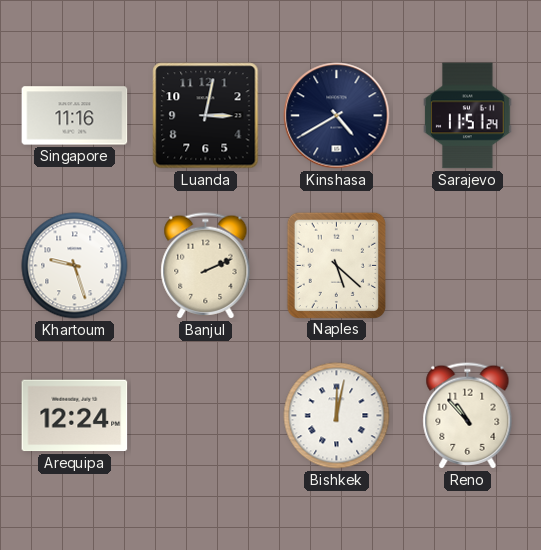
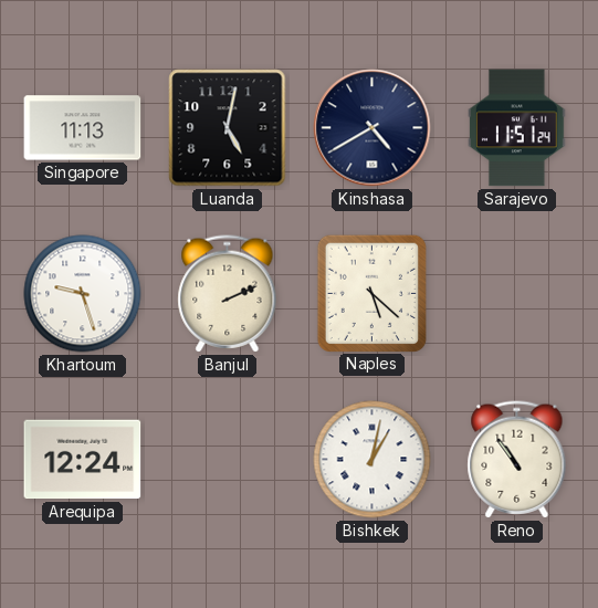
Singapore: 11:16 -> 11:13 (83, 128)
Luanda: 3:02 -> 5:02 (228, 128)
Bishkek: 12:02 -> 1:02 (373, 460)
Reno: 10:53 -> 10:54 (517, 460)
